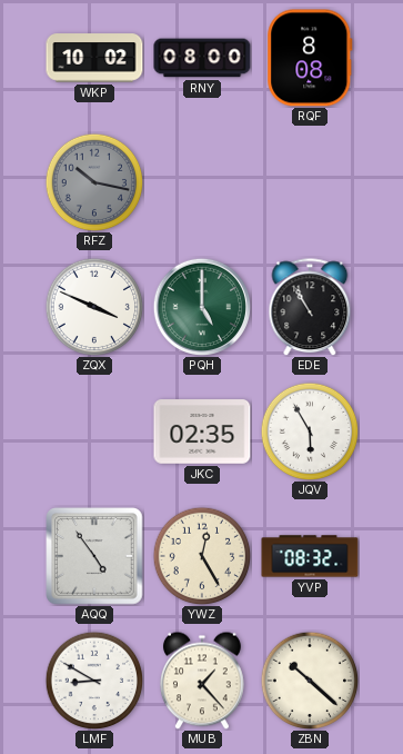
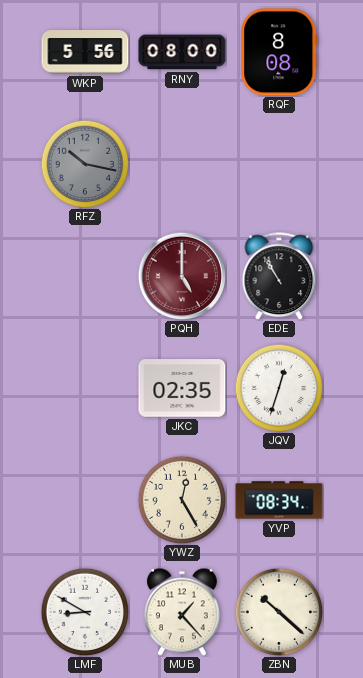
WKP: 10:02 -> 5:56 (85, 52)
ZQX: 3:49 -> none (94, 307)
PQH dial: green -> burgundy (181, 275)
JQV: 5:55 -> 12:33 (279, 388)
AQQ: 4:54 -> none (94, 556)
YVP: 08:32 -> 08:34 (279, 500)
